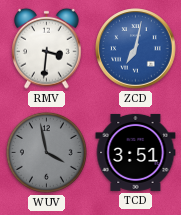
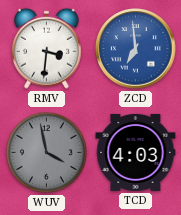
ZCD: 7:02 -> 6:59 (136, 49)
TCD: 3:51 -> 4:03 (136, 152)
